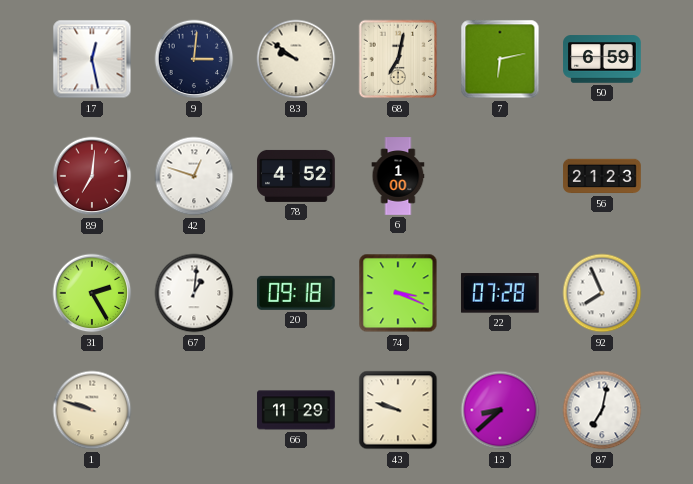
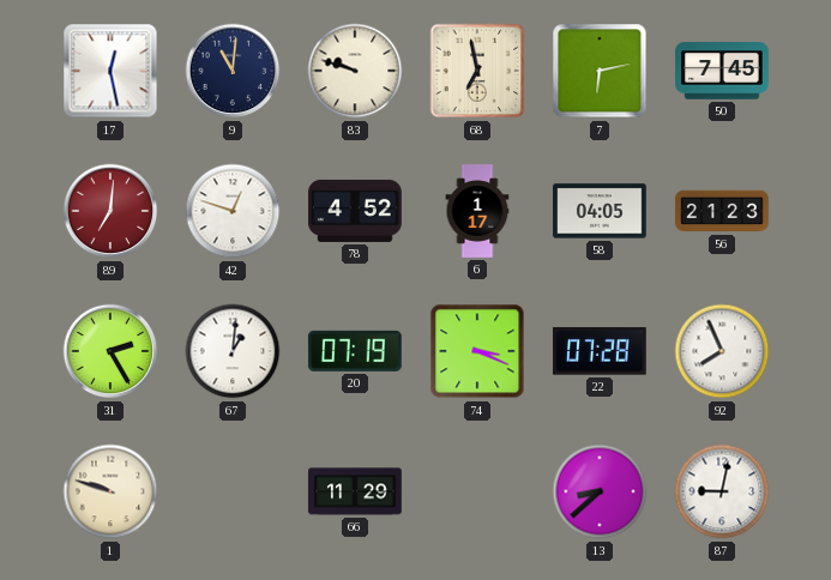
9: 3:01 -> 11:01 (233, 71)
83: 9:51 -> 9:48 (355, 71)
68: 7:02 -> 6:58 (477, 71)
50: 6:59 -> 7:45 (722, 71)
6: 1:00 -> 1:17 (477, 211)
58: none -> 04:05 (600, 211)
20: 09:18 -> 07:19 (355, 351)
43: 9:48 -> none (398, 410)
87: 7:02 -> 9:02 (722, 491)
